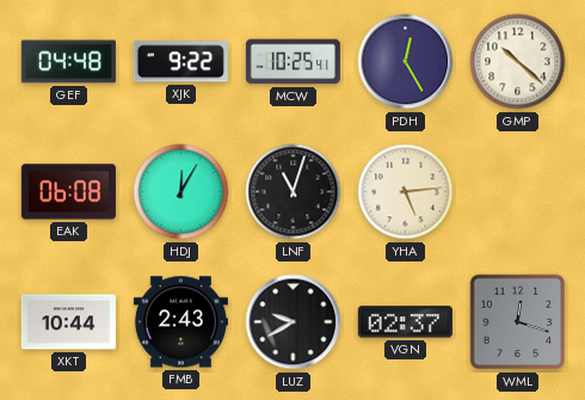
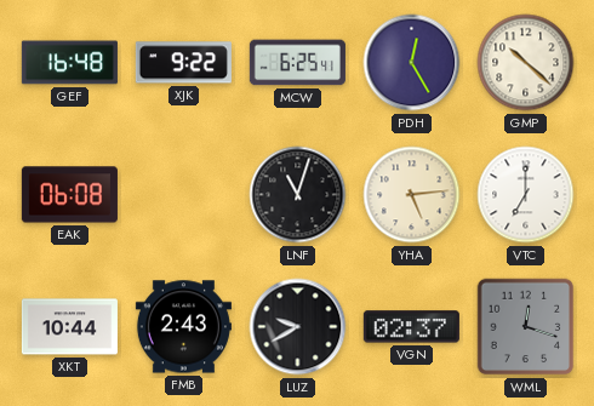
GEF: 04:48 -> 16:48 (69, 63)
MCW: 10:25 -> 6:25 (297, 63)
HDJ: 12:05 -> none (181, 192)
VTC: none -> 7:00 (526, 195)
